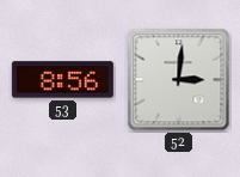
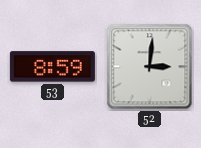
53: 8:56 -> 8:59 (52, 67)
